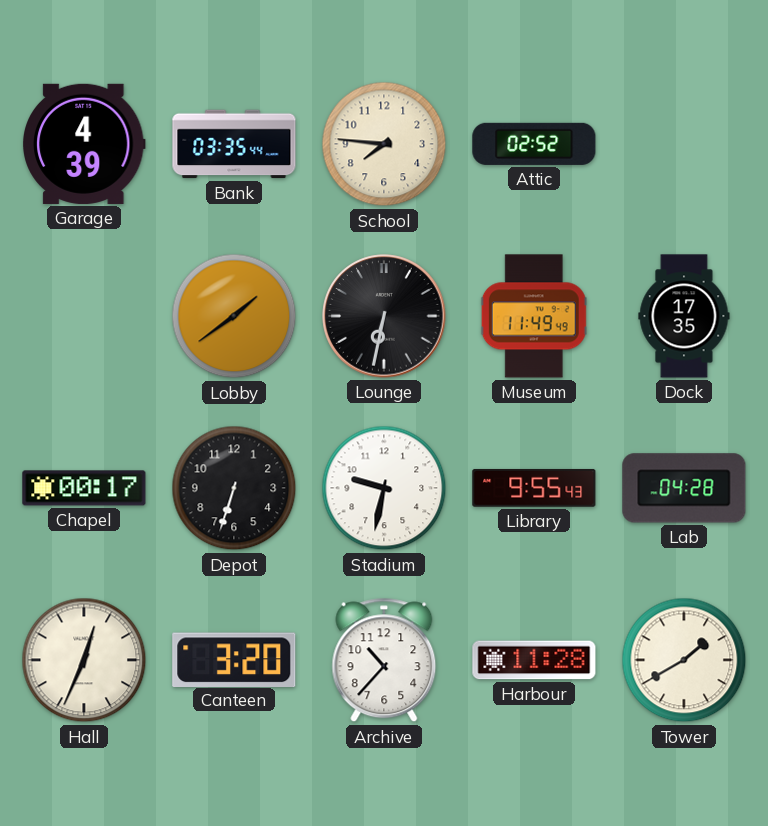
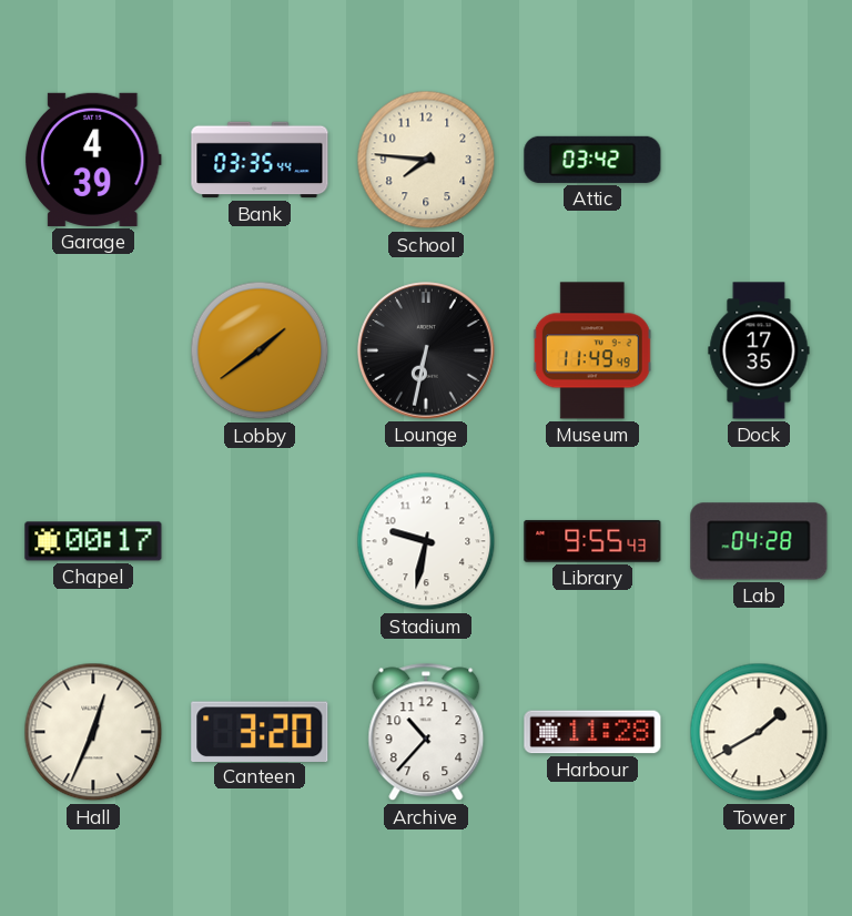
Attic: 02:52 -> 03:42 (592, 160)
Depot: 6:33 -> none (234, 488)
